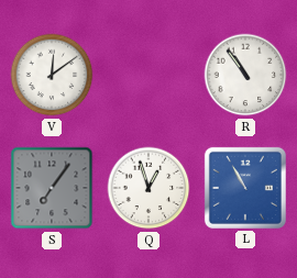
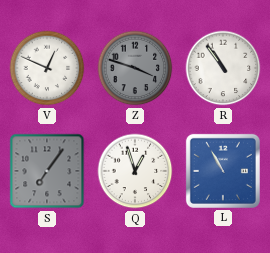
V: 12:09 -> 12:49 (47, 68)
Z: none -> 3:48 (135, 68)
